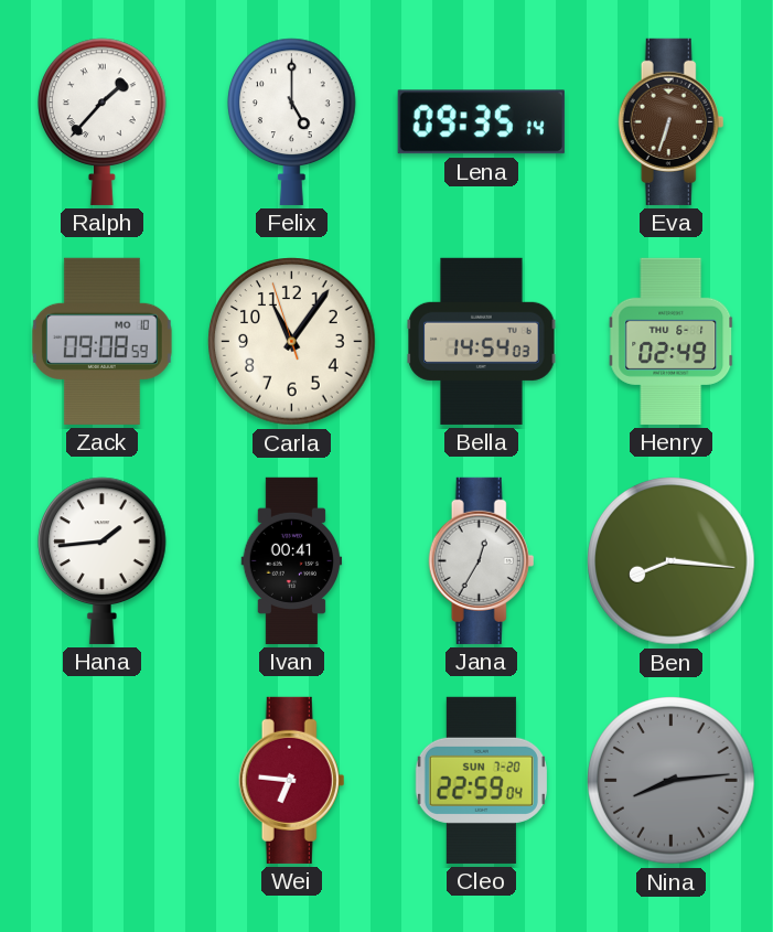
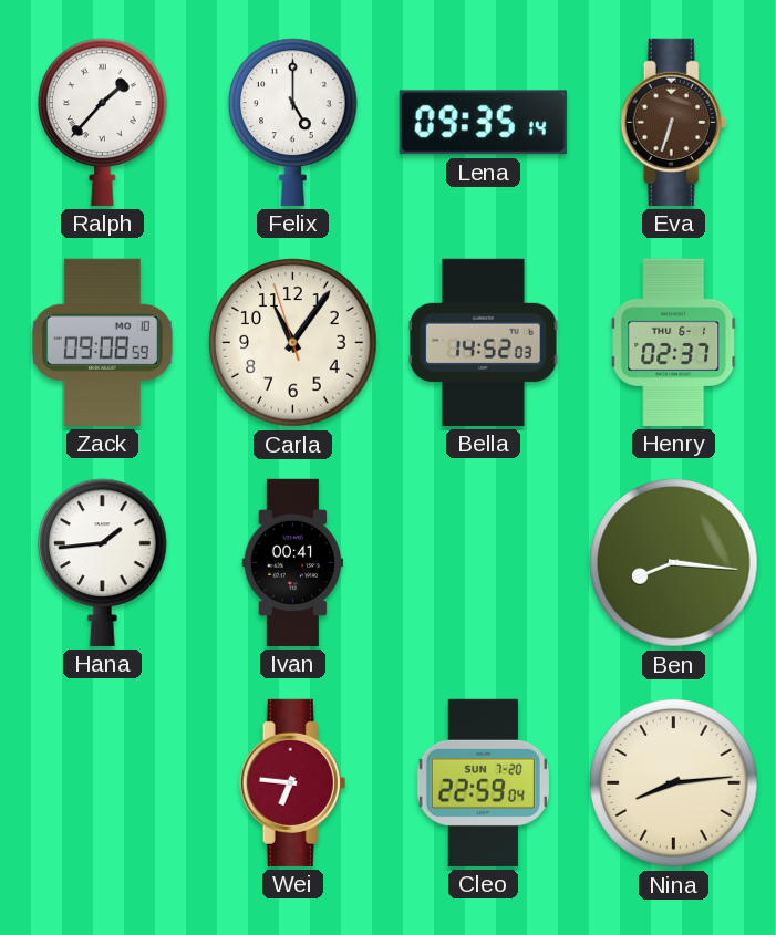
Bella: 14:54 -> 14:52 (484, 342)
Henry: 02:49 -> 02:37 (674, 342)
Jana: 12:35 -> none (482, 560)
Nina dial: grey -> cream (674, 783)
